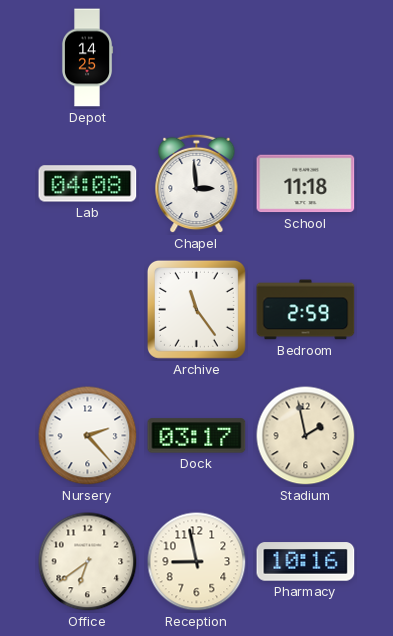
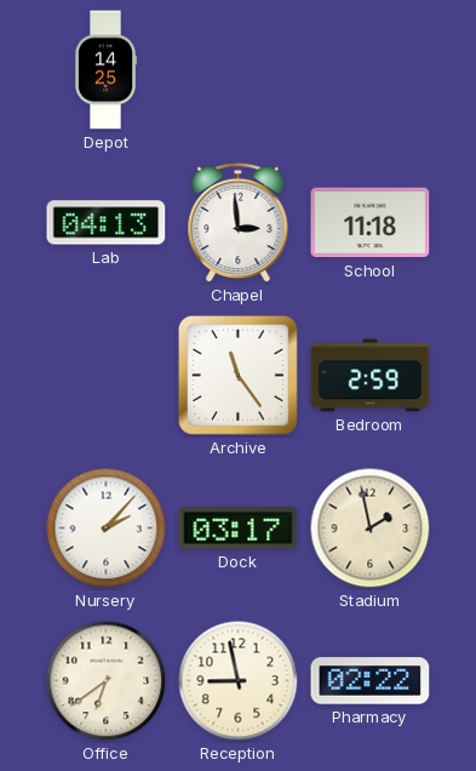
Lab: 04:08 -> 04:13 (107, 223)
Nursery: 2:23 -> 2:07 (107, 529)
Pharmacy: 10:16 -> 02:22 (371, 681)
